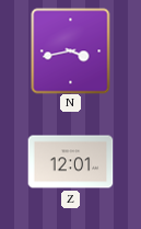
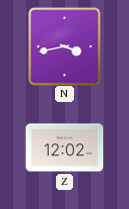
Z: 12:01 -> 12:02 (64, 148)
